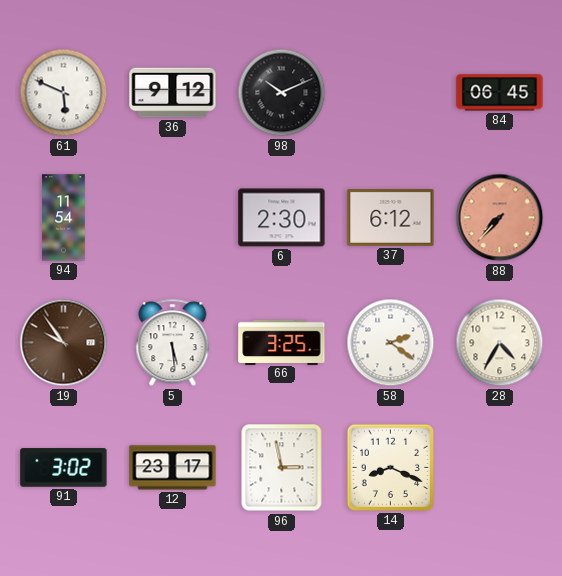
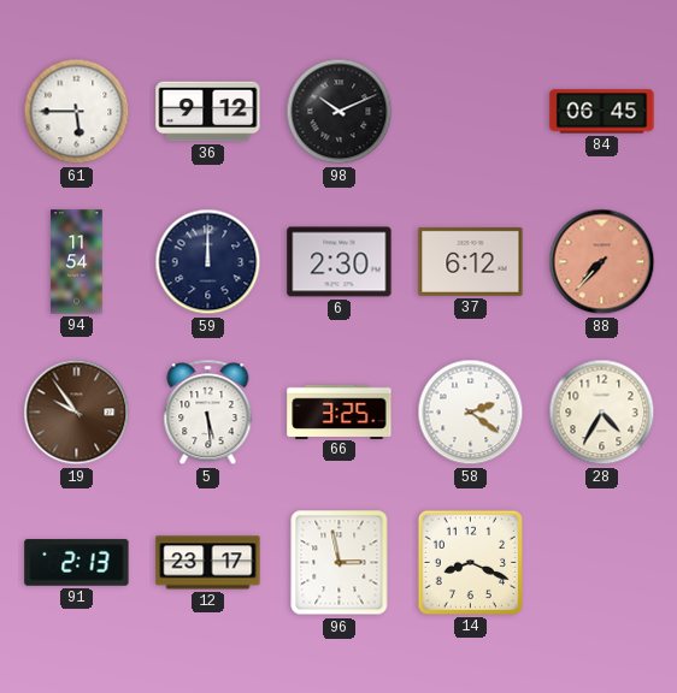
61: 5:49 -> 5:45 (77, 112)
59: none -> 12:00 (208, 262)
91: 3:02 -> 2:13 (77, 563)
